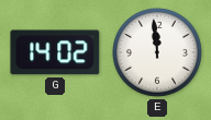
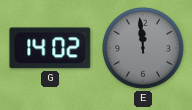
E dial: white -> grey (144, 49)
